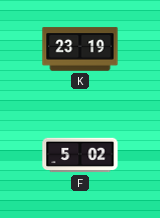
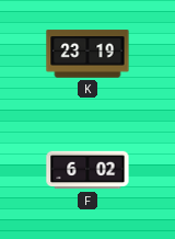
F: 5:02 -> 6:02 (87, 170)
